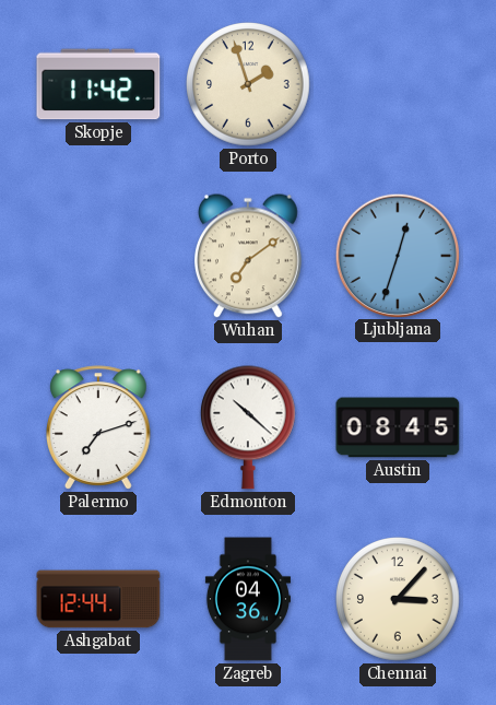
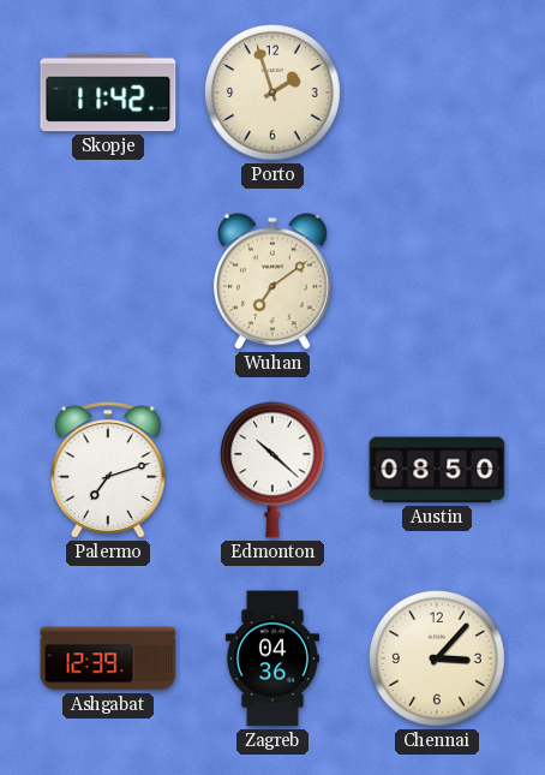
Ljubljana: 12:33 -> none (397, 255)
Austin: 08:45 -> 08:50 (437, 470)
Ashgabat: 12:44 -> 12:39 (108, 658)
